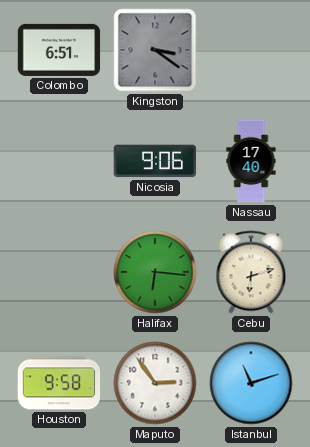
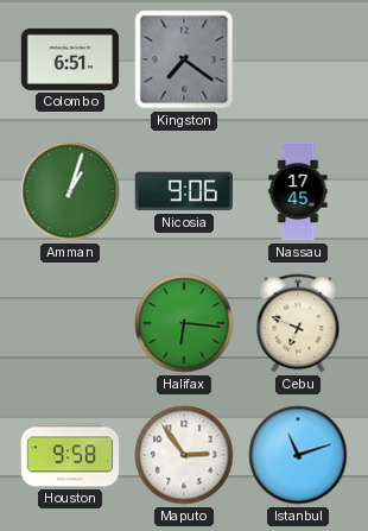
Kingston: 3:21 -> 7:21 (184, 59)
Amman: none -> 1:03 (70, 191)
Nassau: 17:40 -> 17:45 (298, 191)
Cebu: 6:12 -> 6:49 (298, 323)
